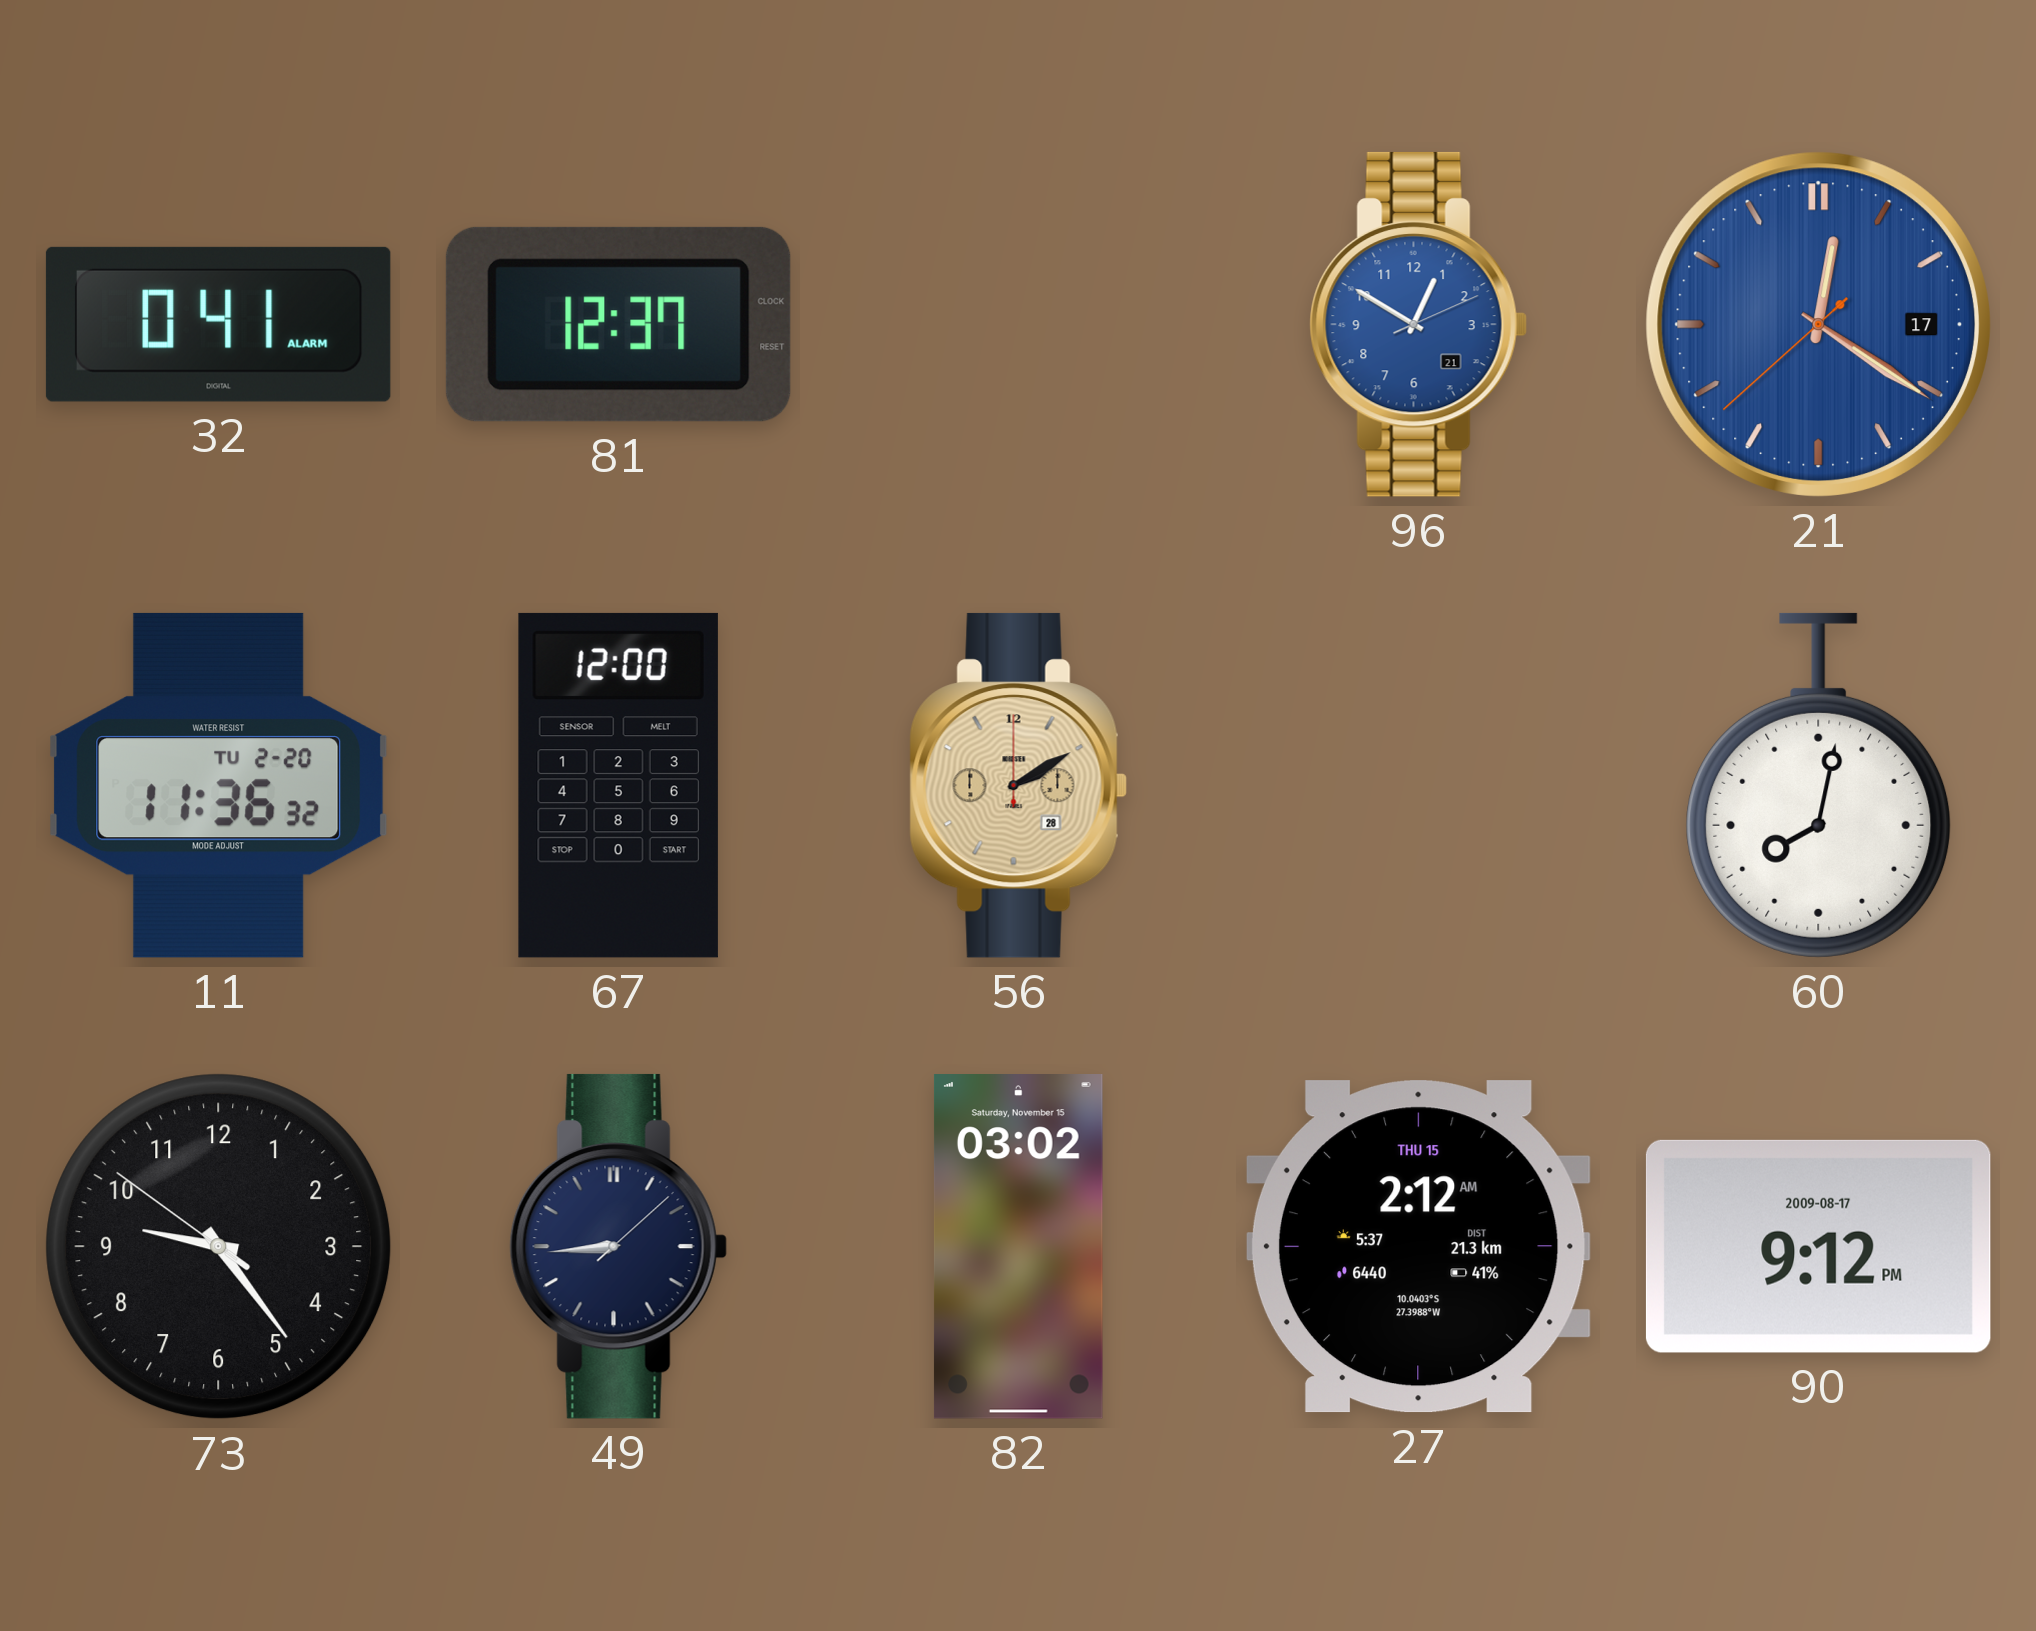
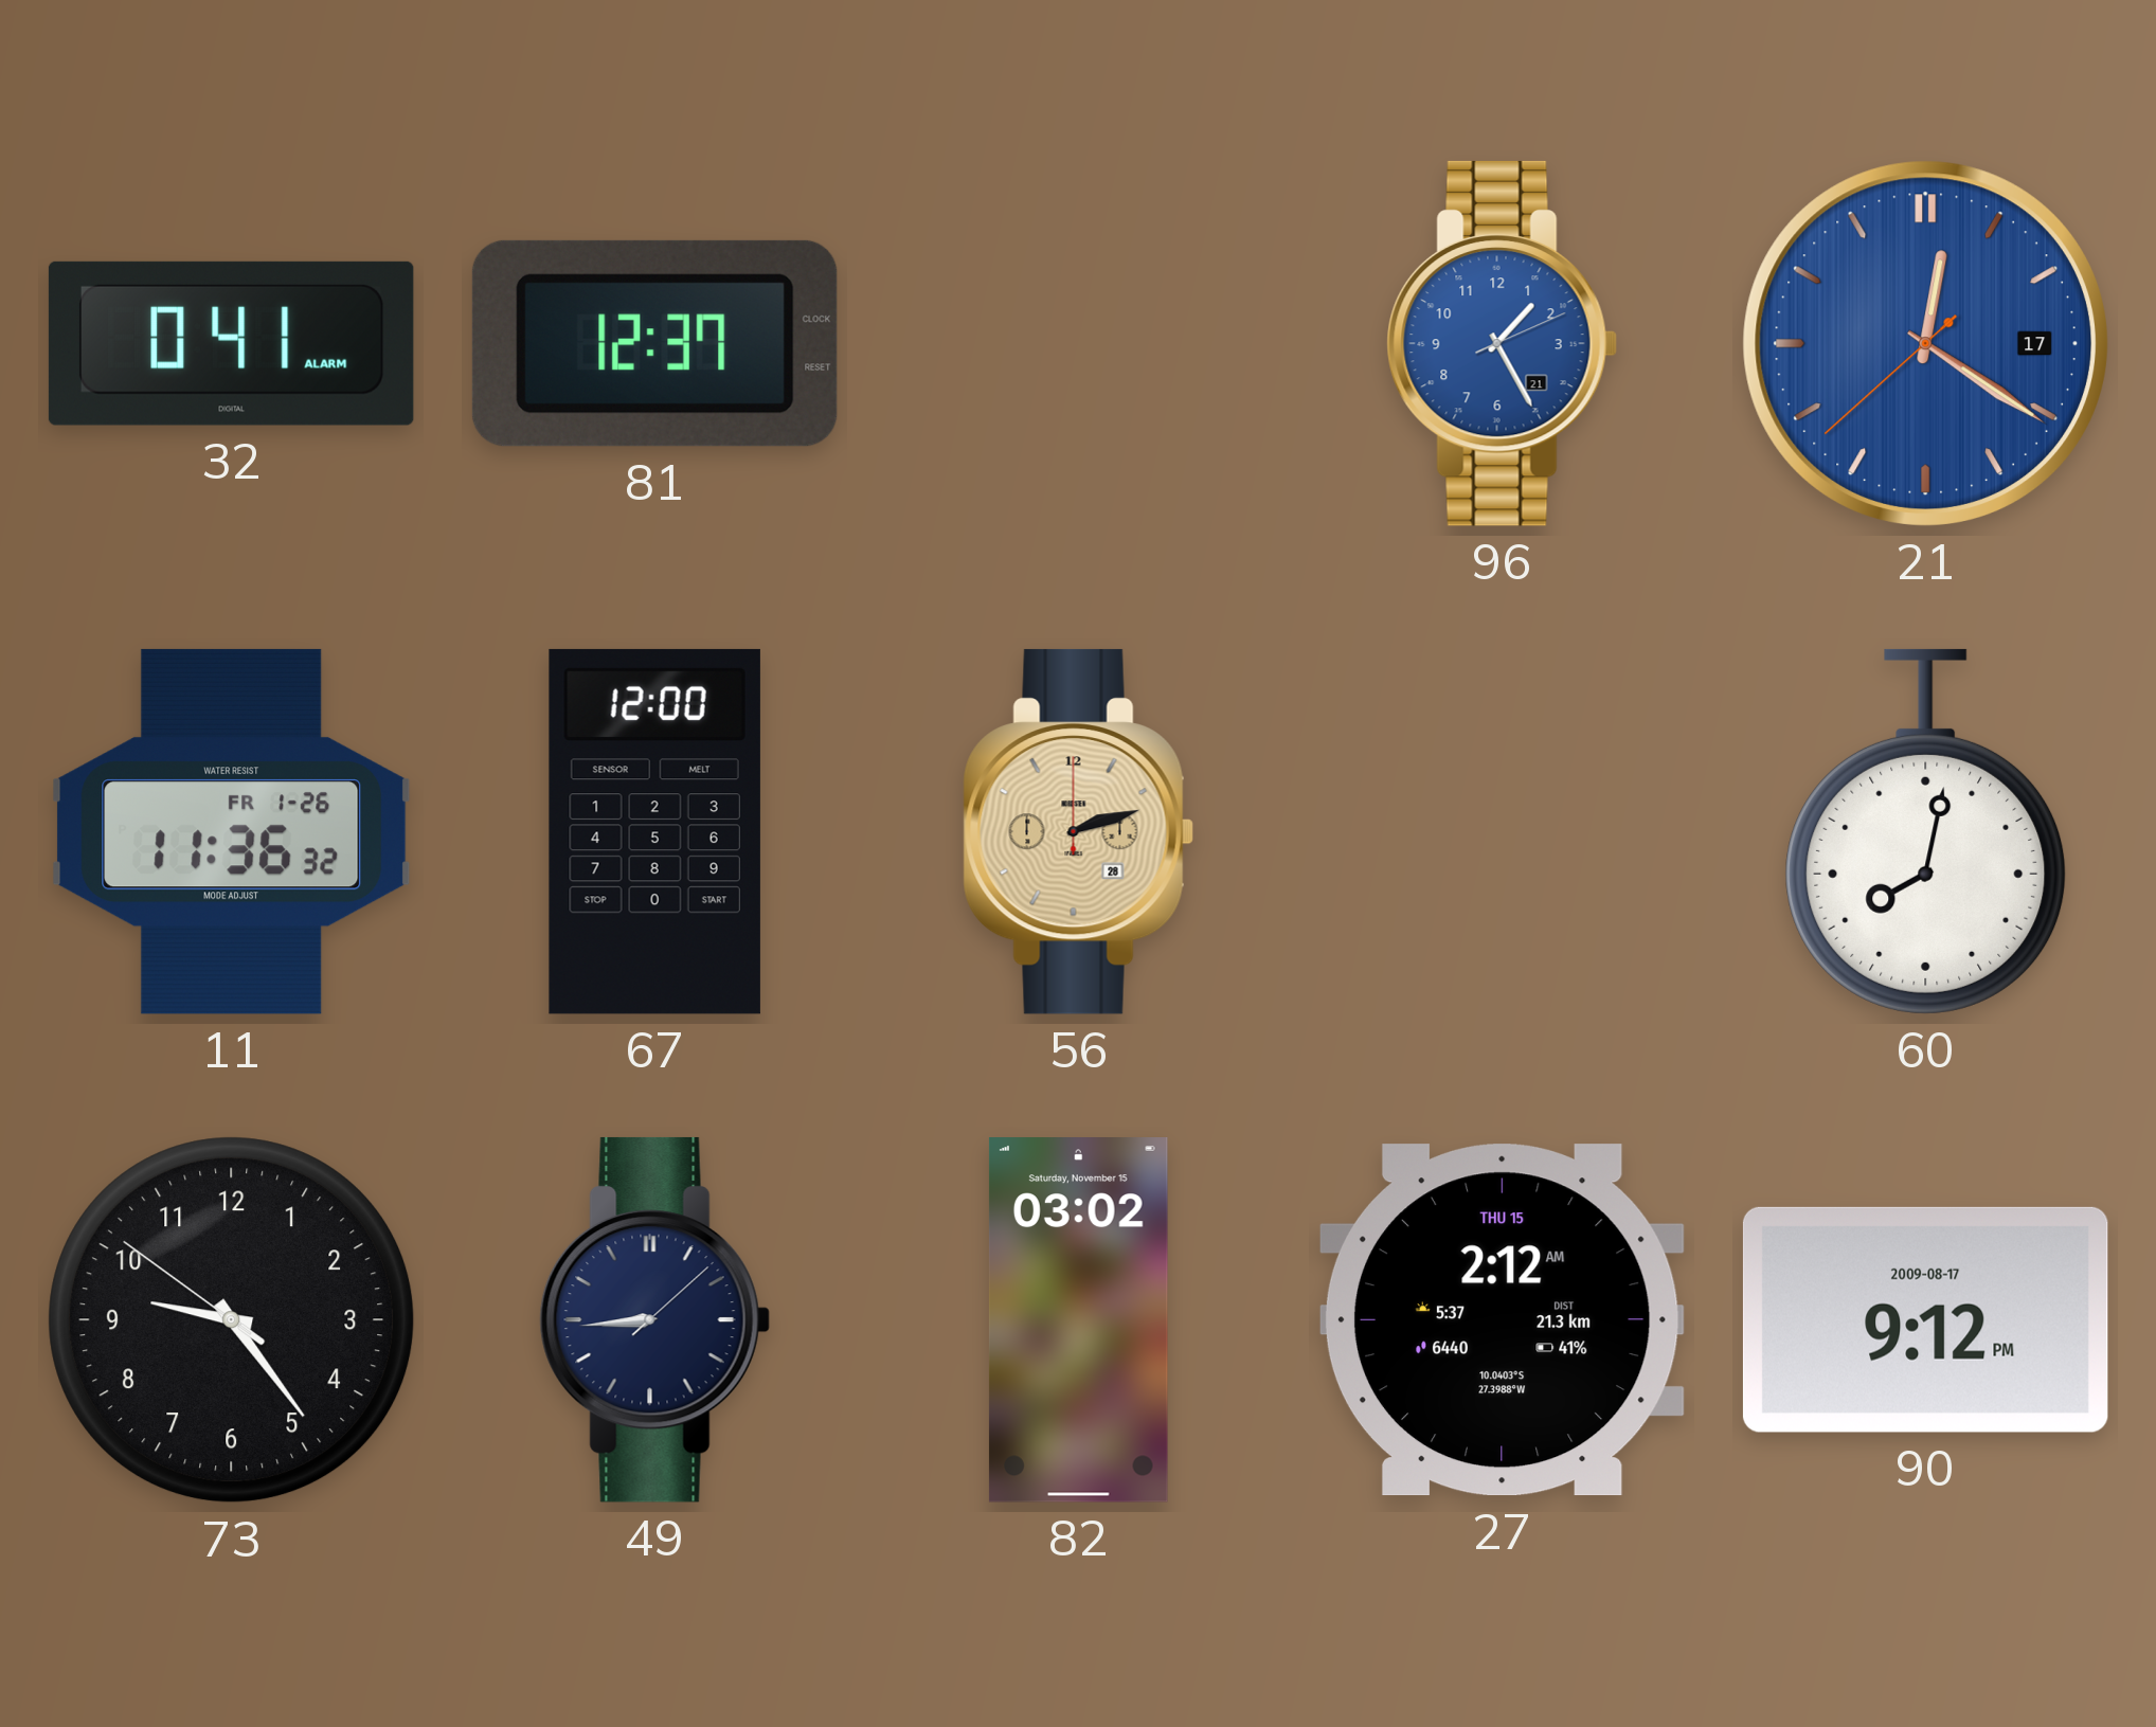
96: 12:50 -> 1:25 (1502, 343)
11 date: TU 2-20 -> FR 1-26 (232, 831)
56: 2:10 -> 2:12 (1078, 831)
